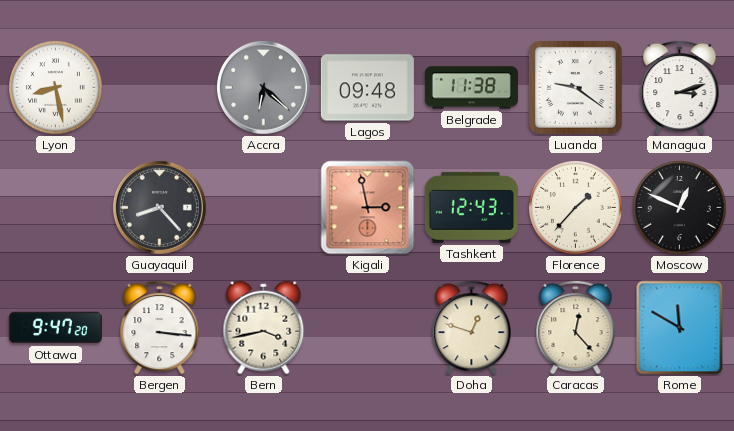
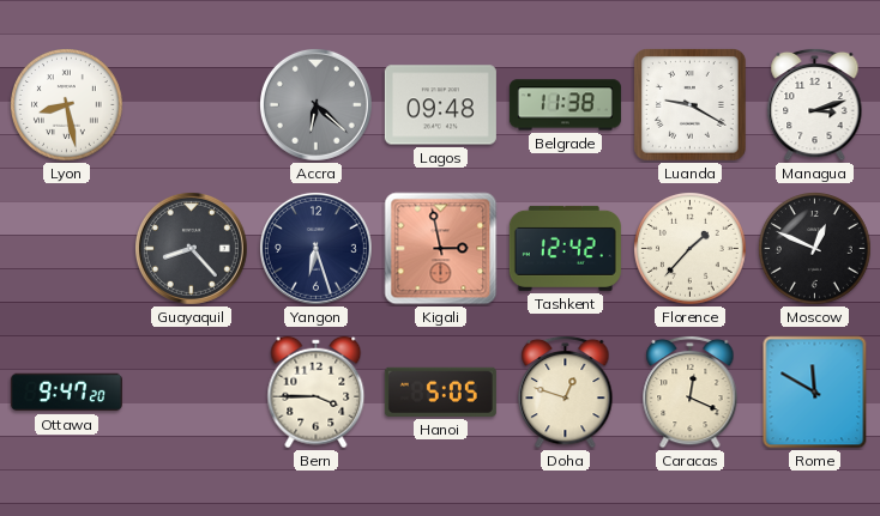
Luanda: 9:21 -> 9:20 (691, 105)
Yangon: none -> 6:27 (315, 248)
Tashkent: 12:43 -> 12:42 (565, 248)
Bergen: 3:16 -> none (160, 327)
Bern: 3:43 -> 3:45 (317, 393)
Hanoi: none -> 5:05 (440, 391)
Caracas: 12:23 -> 12:19 (691, 391)
